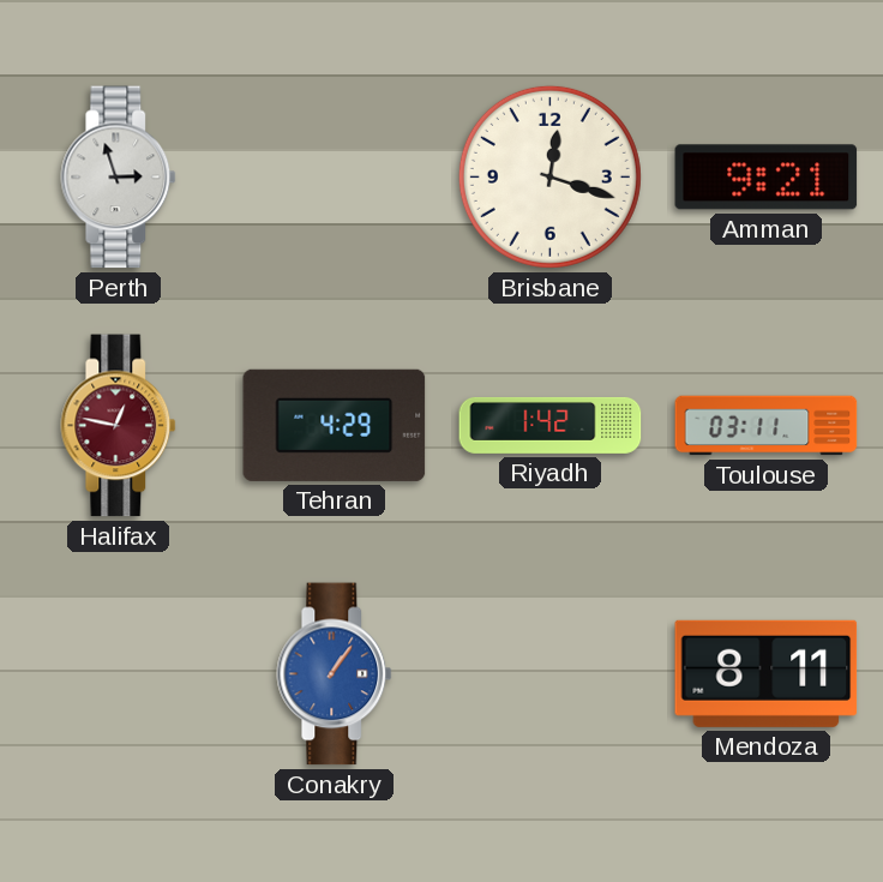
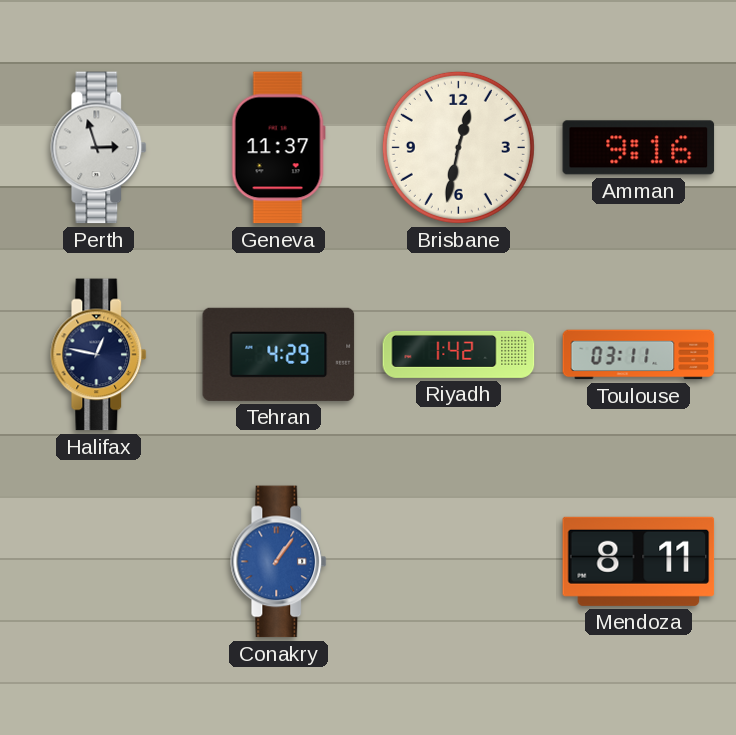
Geneva: none -> 11:37 (278, 148)
Brisbane: 12:18 -> 12:32 (458, 147)
Amman: 9:21 -> 9:16 (639, 148)
Halifax dial: burgundy -> navy (99, 355)
